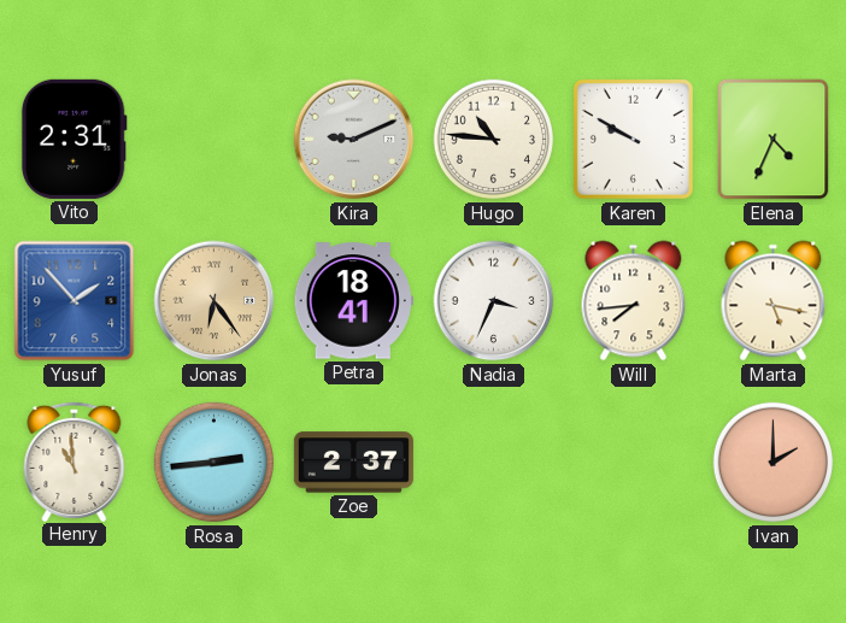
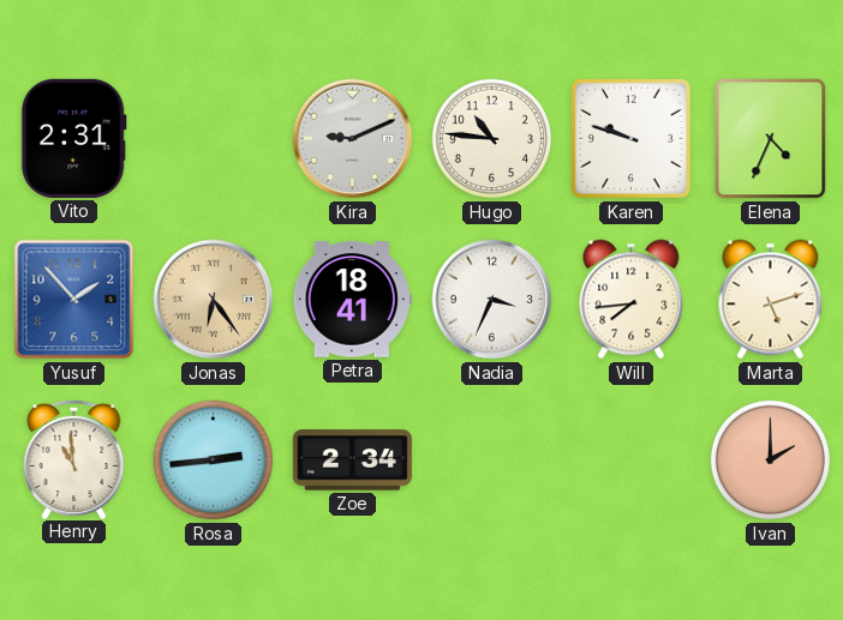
Karen: 9:50 -> 9:48 (630, 138)
Marta: 5:17 -> 5:12 (771, 300)
Zoe: 2:37 -> 2:34 (352, 461)
